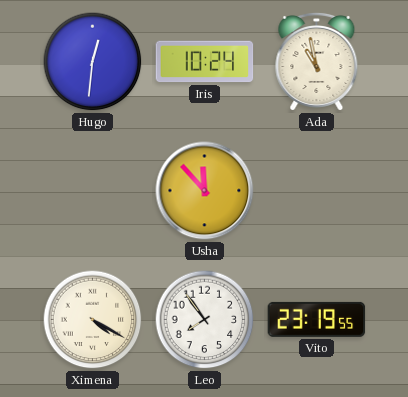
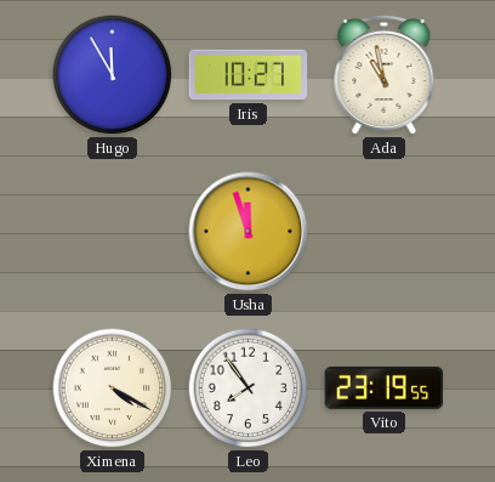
Hugo: 12:31 -> 11:55 (113, 75)
Iris: 10:24 -> 10:27 (249, 75)
Usha: 11:53 -> 11:57 (249, 232)
